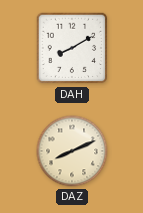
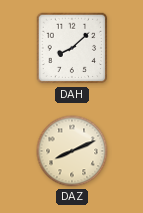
DAH: 8:10 -> 8:08 (72, 48)
